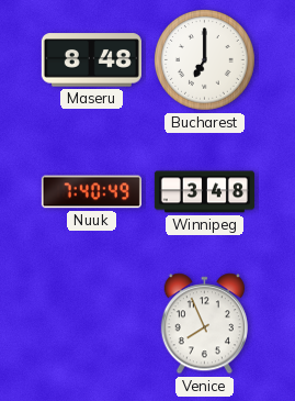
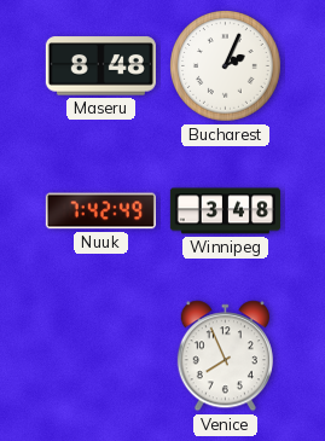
Bucharest: 7:00 -> 2:04 (226, 66)
Nuuk: 7:40 -> 7:42 (100, 211)
